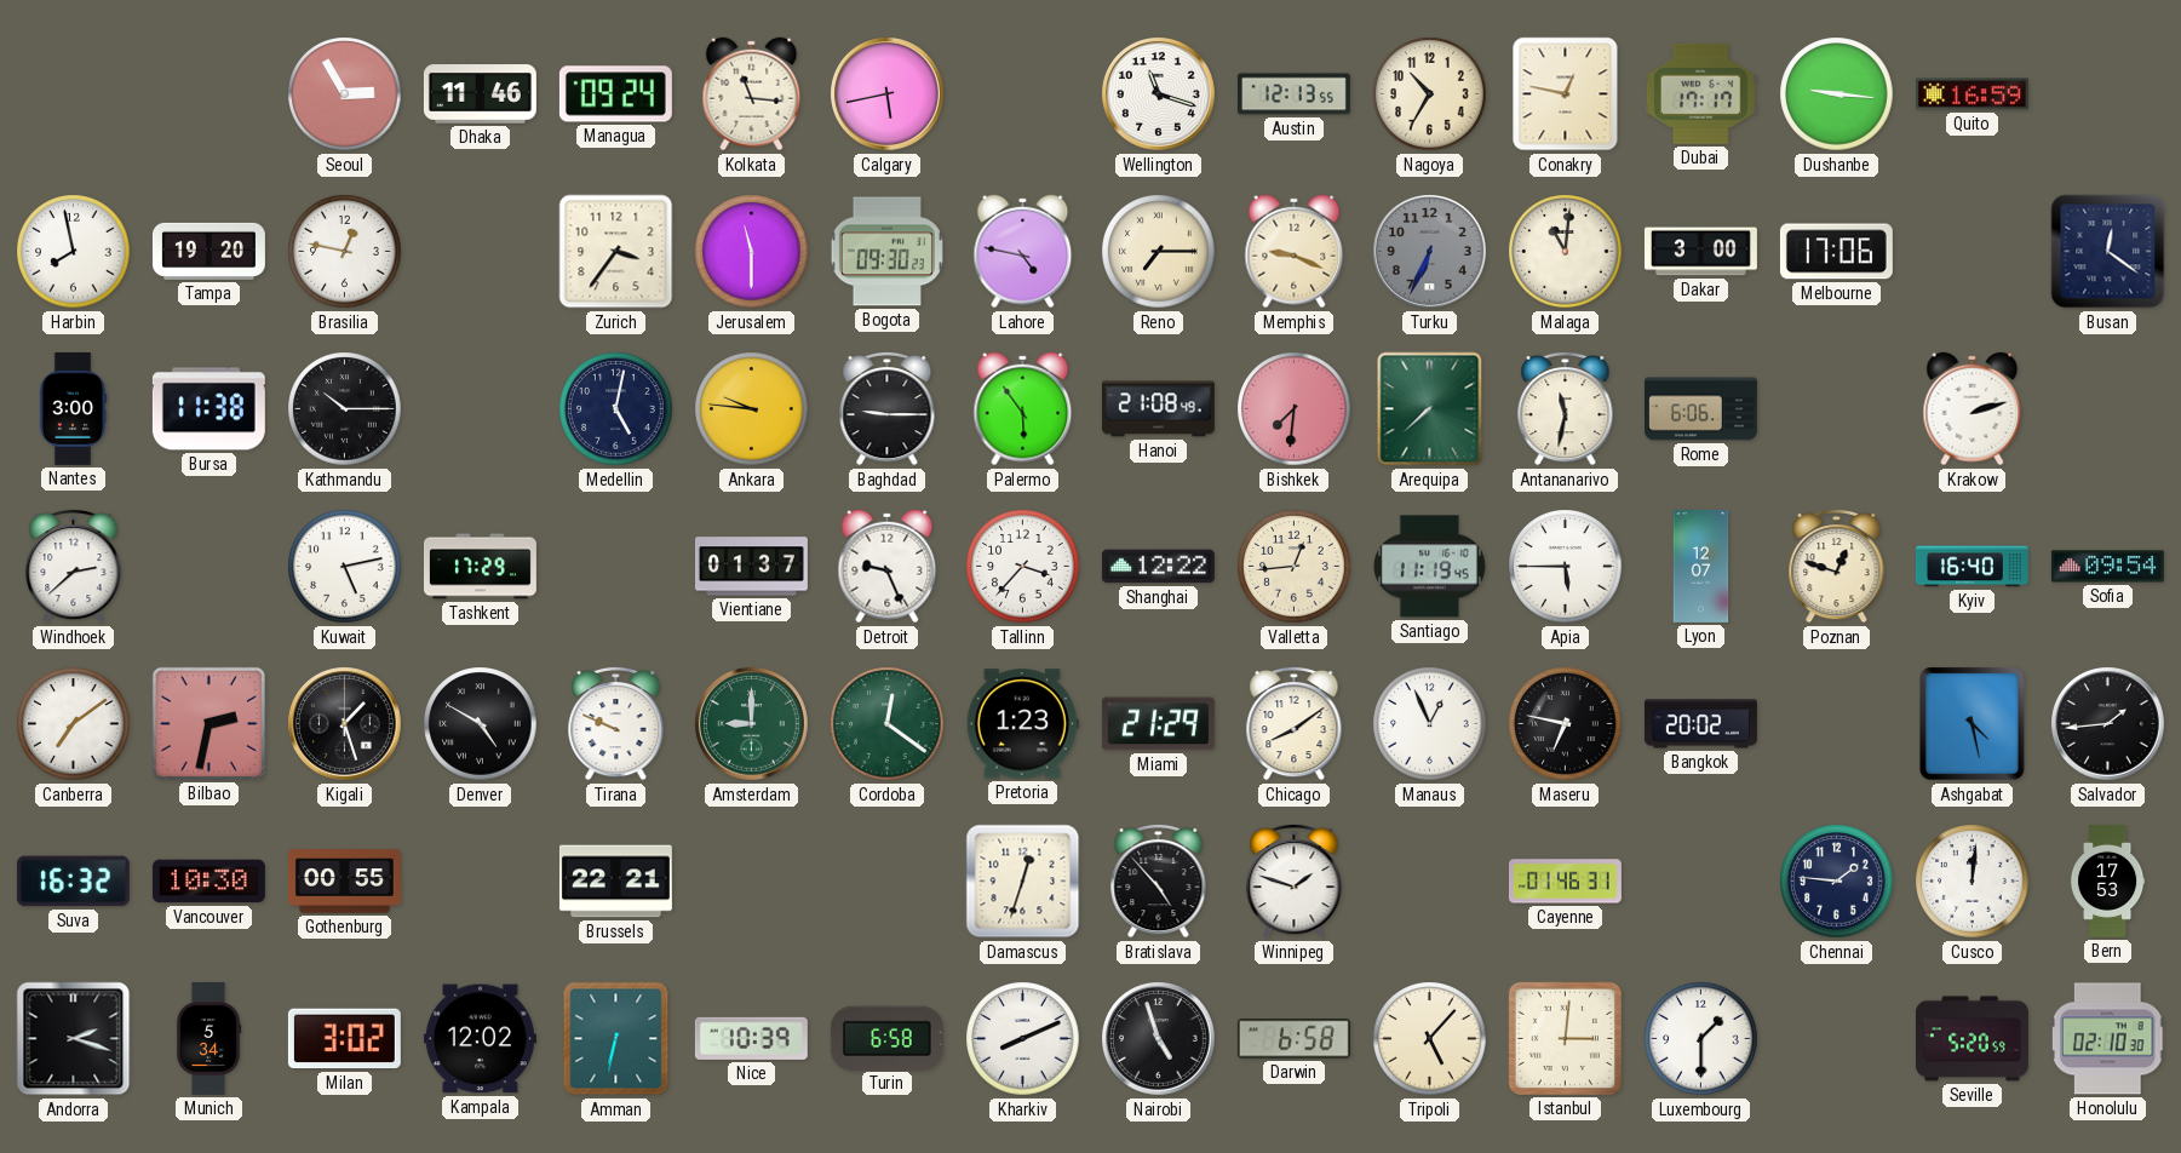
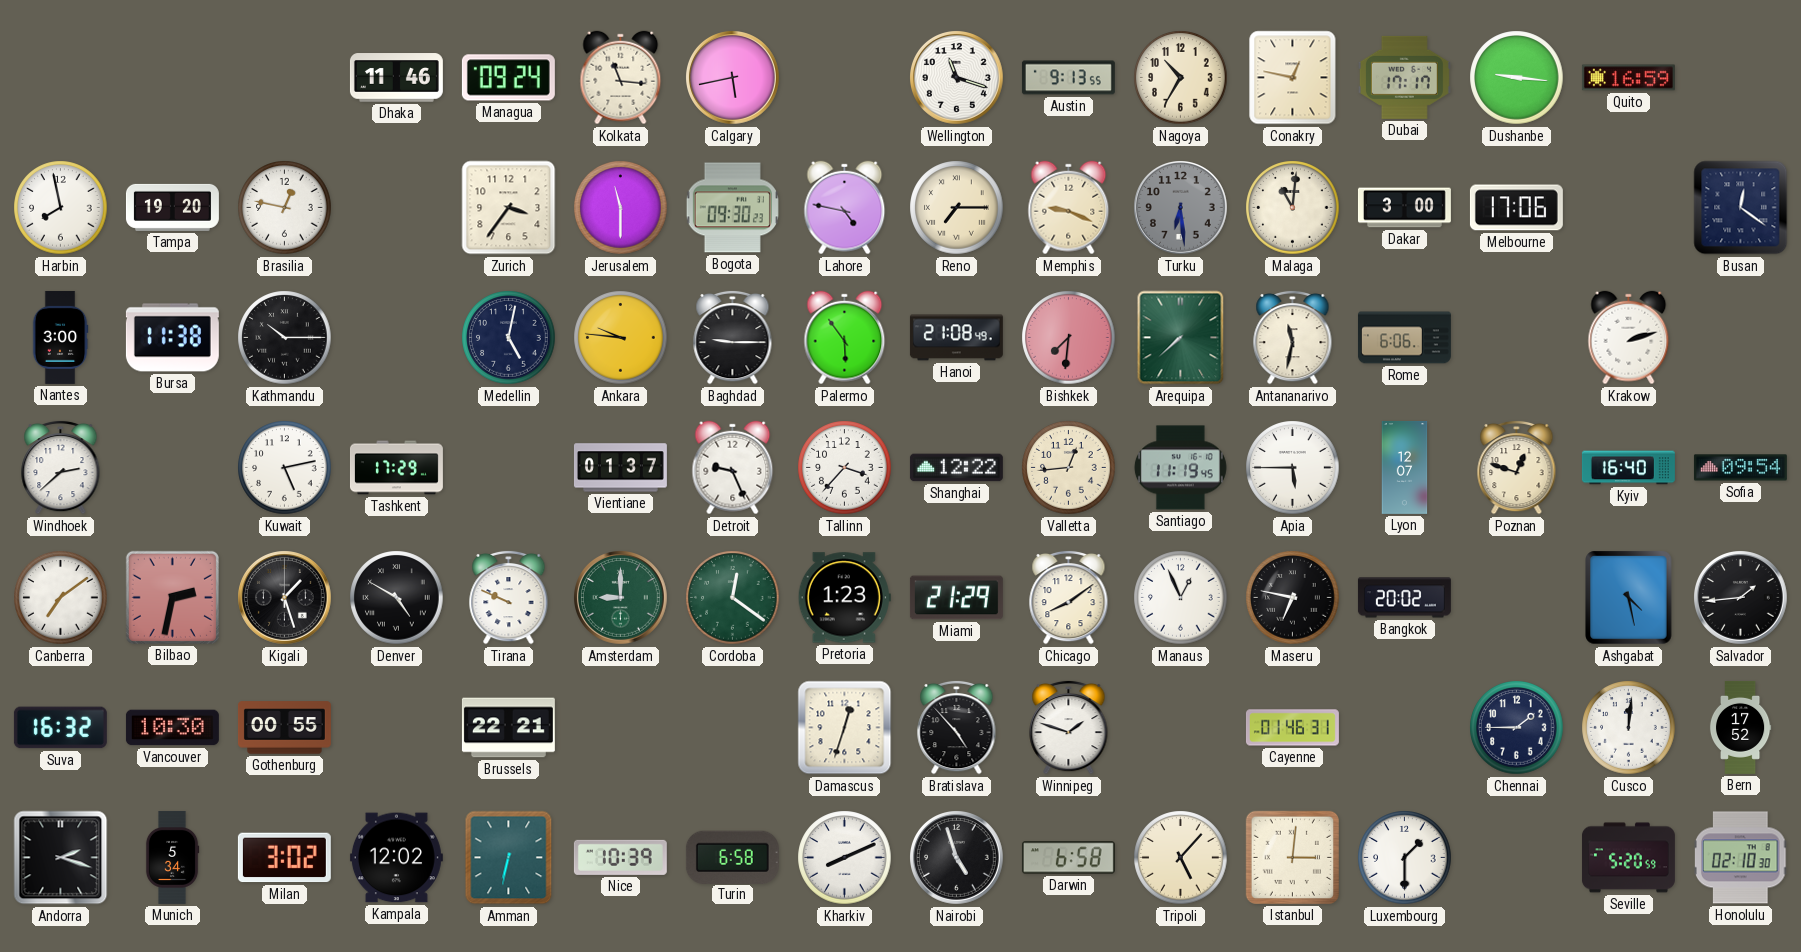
Seoul: 2:55 -> none (345, 94)
Austin: 12:13 -> 9:13 (1068, 78)
Turku: 6:34 -> 6:29 (1181, 208)
Chennai: 1:46 -> 1:45 (1517, 728)
Bern: 17:53 -> 17:52 (1740, 727)
